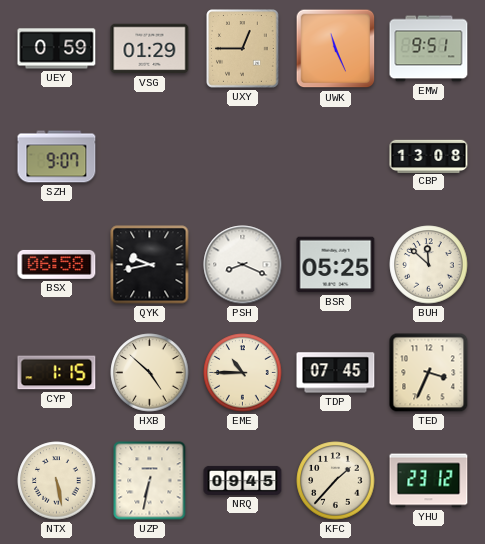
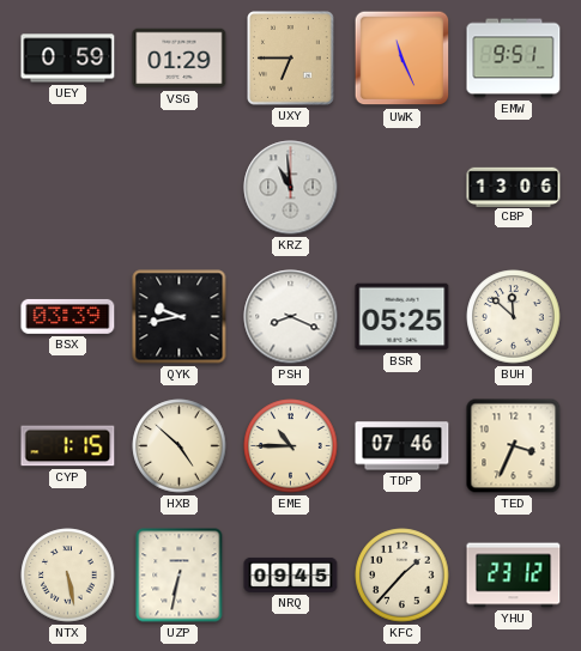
UXY: 12:45 -> 6:45 (291, 59)
SZH: 9:07 -> none (57, 157)
KRZ: none -> 10:59 (291, 188)
CBP: 13:08 -> 13:06 (514, 187)
BSX: 06:58 -> 03:39 (68, 316)
TDP: 07:45 -> 07:46 (403, 446)
